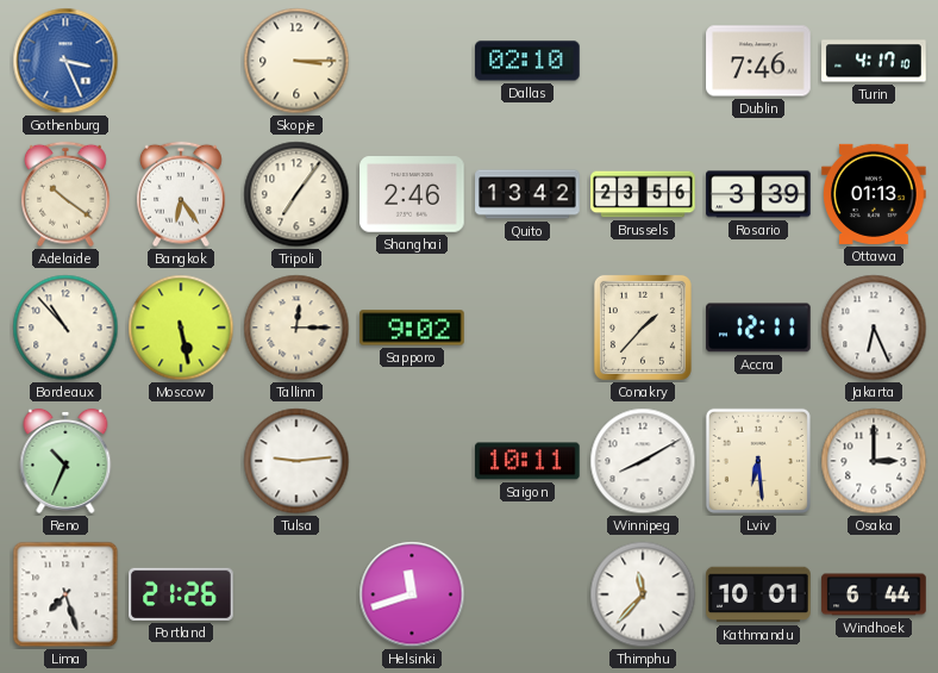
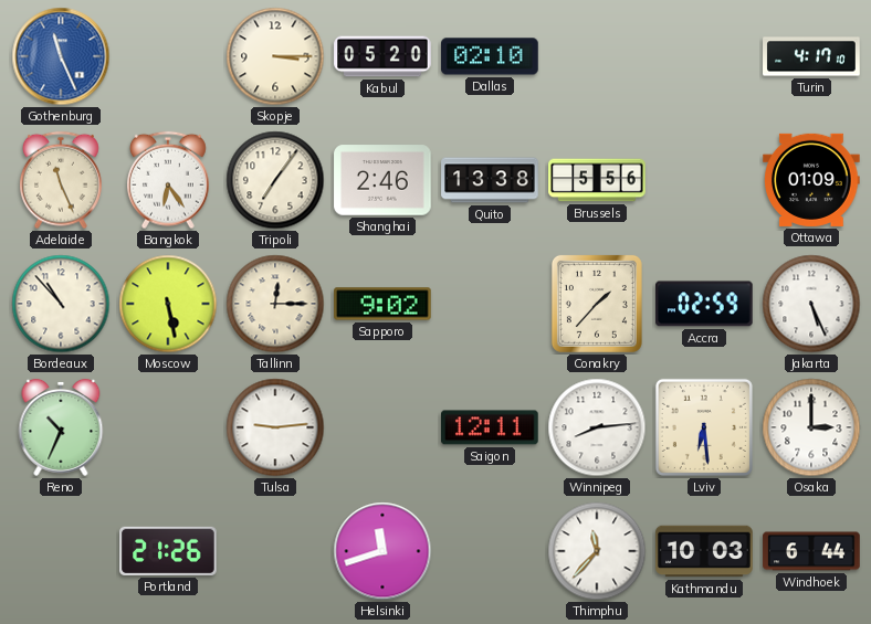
Gothenburg: 3:26 -> 11:26 (61, 56)
Kabul: none -> 05:20 (382, 56)
Dublin: 7:46 -> none (758, 61)
Adelaide: 10:21 -> 11:26 (61, 180)
Quito: 13:42 -> 13:38 (490, 180)
Brussels: 23:56 -> 5:56 (597, 180)
Rosario: 3:39 -> none (758, 194)
Ottawa: 01:13 -> 01:09 (811, 180)
Accra: 12:11 -> 02:59 (705, 304)
Jakarta: 6:26 -> 5:26 (811, 304)
Saigon: 10:11 -> 12:11 (491, 427)
Winnipeg: 8:10 -> 8:14 (597, 427)
Lima: 7:27 -> none (65, 594)
Kathmandu: 10:01 -> 10:03 (704, 551)
